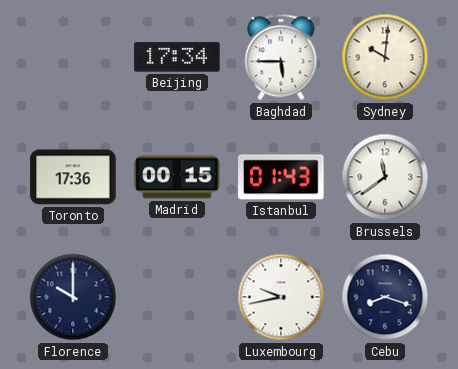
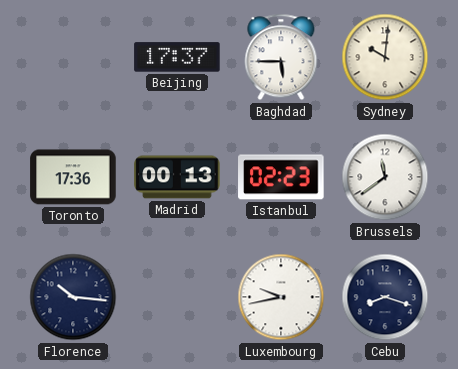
Beijing: 17:34 -> 17:37 (177, 57)
Madrid: 00:15 -> 00:13 (177, 177)
Istanbul: 01:43 -> 02:23 (281, 177)
Florence: 10:00 -> 10:16 (73, 297)
